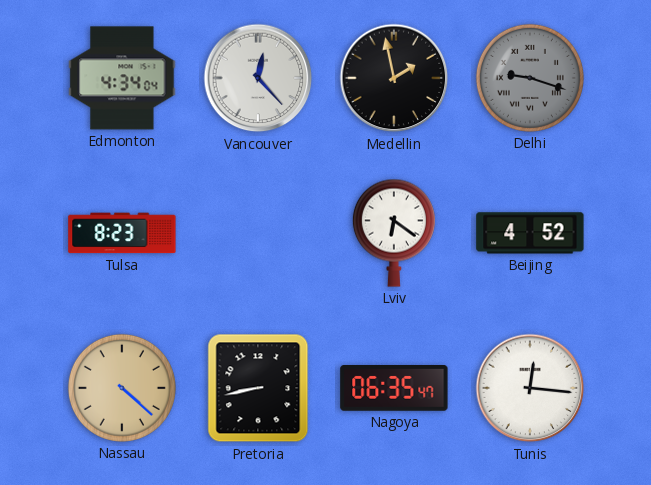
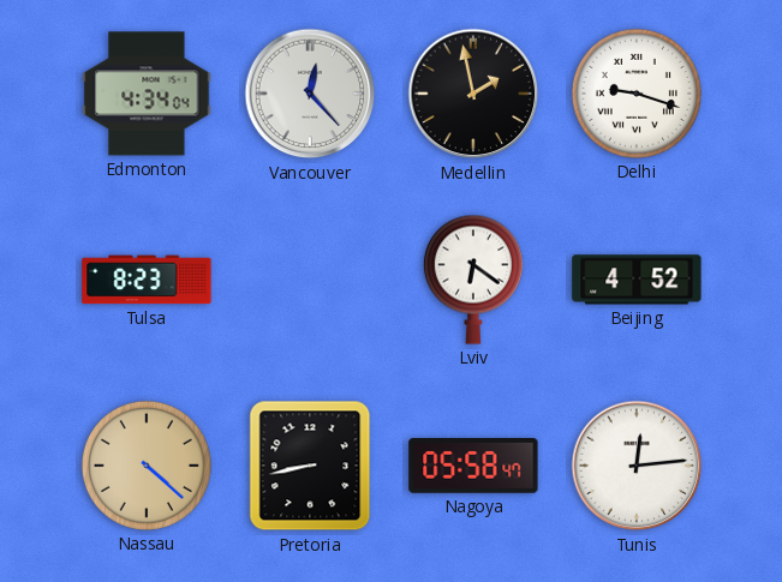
Delhi dial: grey -> white (637, 94)
Nagoya: 06:35 -> 05:58 (473, 467)
Tunis: 12:16 -> 12:14 (637, 466)
